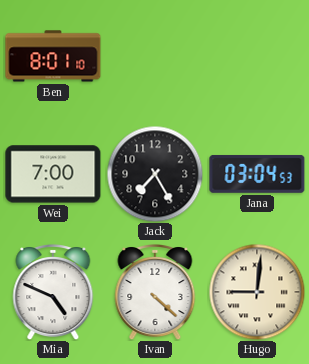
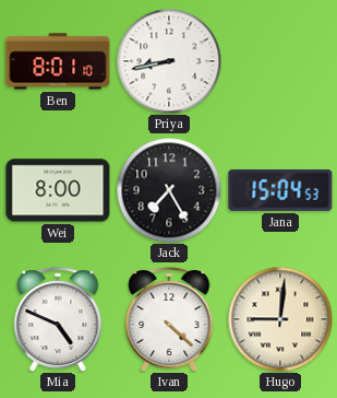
Priya: none -> 8:43 (169, 61)
Wei: 7:00 -> 8:00 (58, 190)
Jana: 03:04 -> 15:04 (280, 190)
